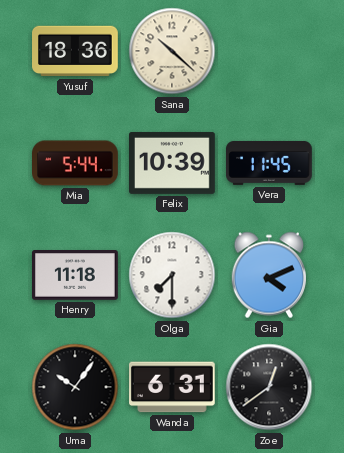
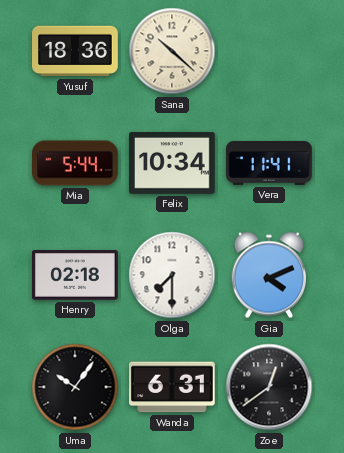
Felix: 10:39 -> 10:34 (173, 163)
Vera: 11:45 -> 11:41 (270, 163)
Henry: 11:18 -> 02:18 (76, 276)
